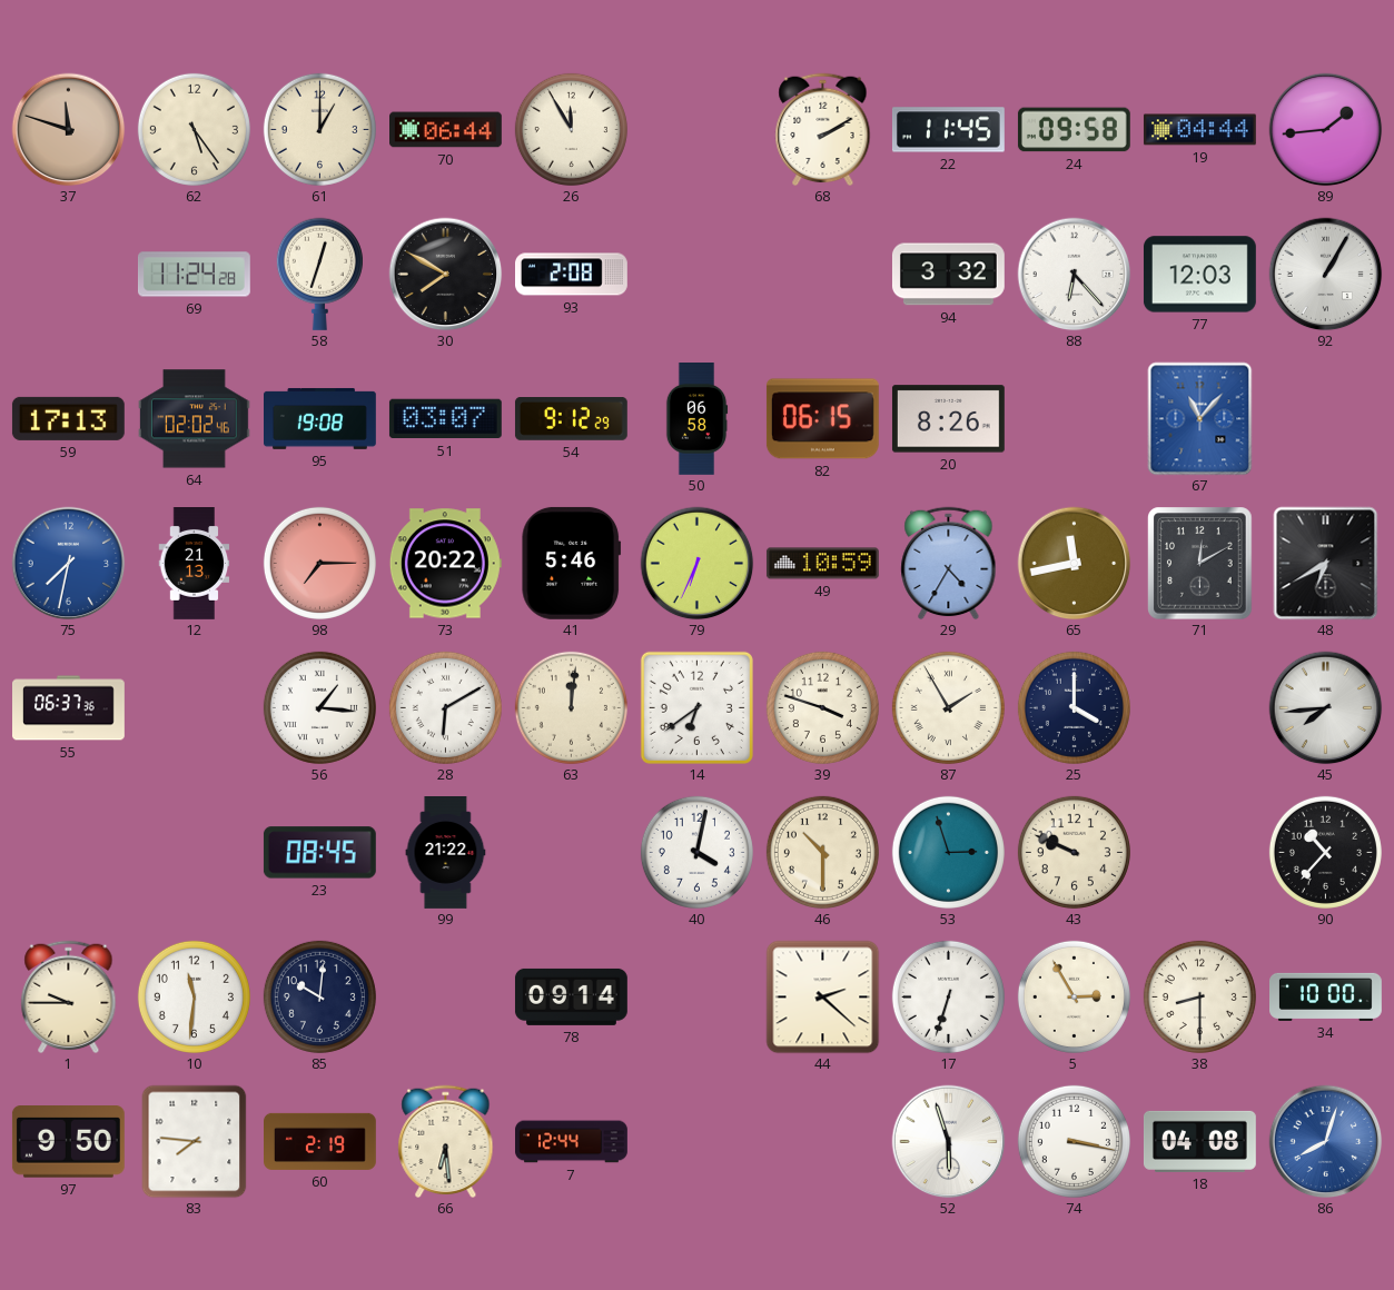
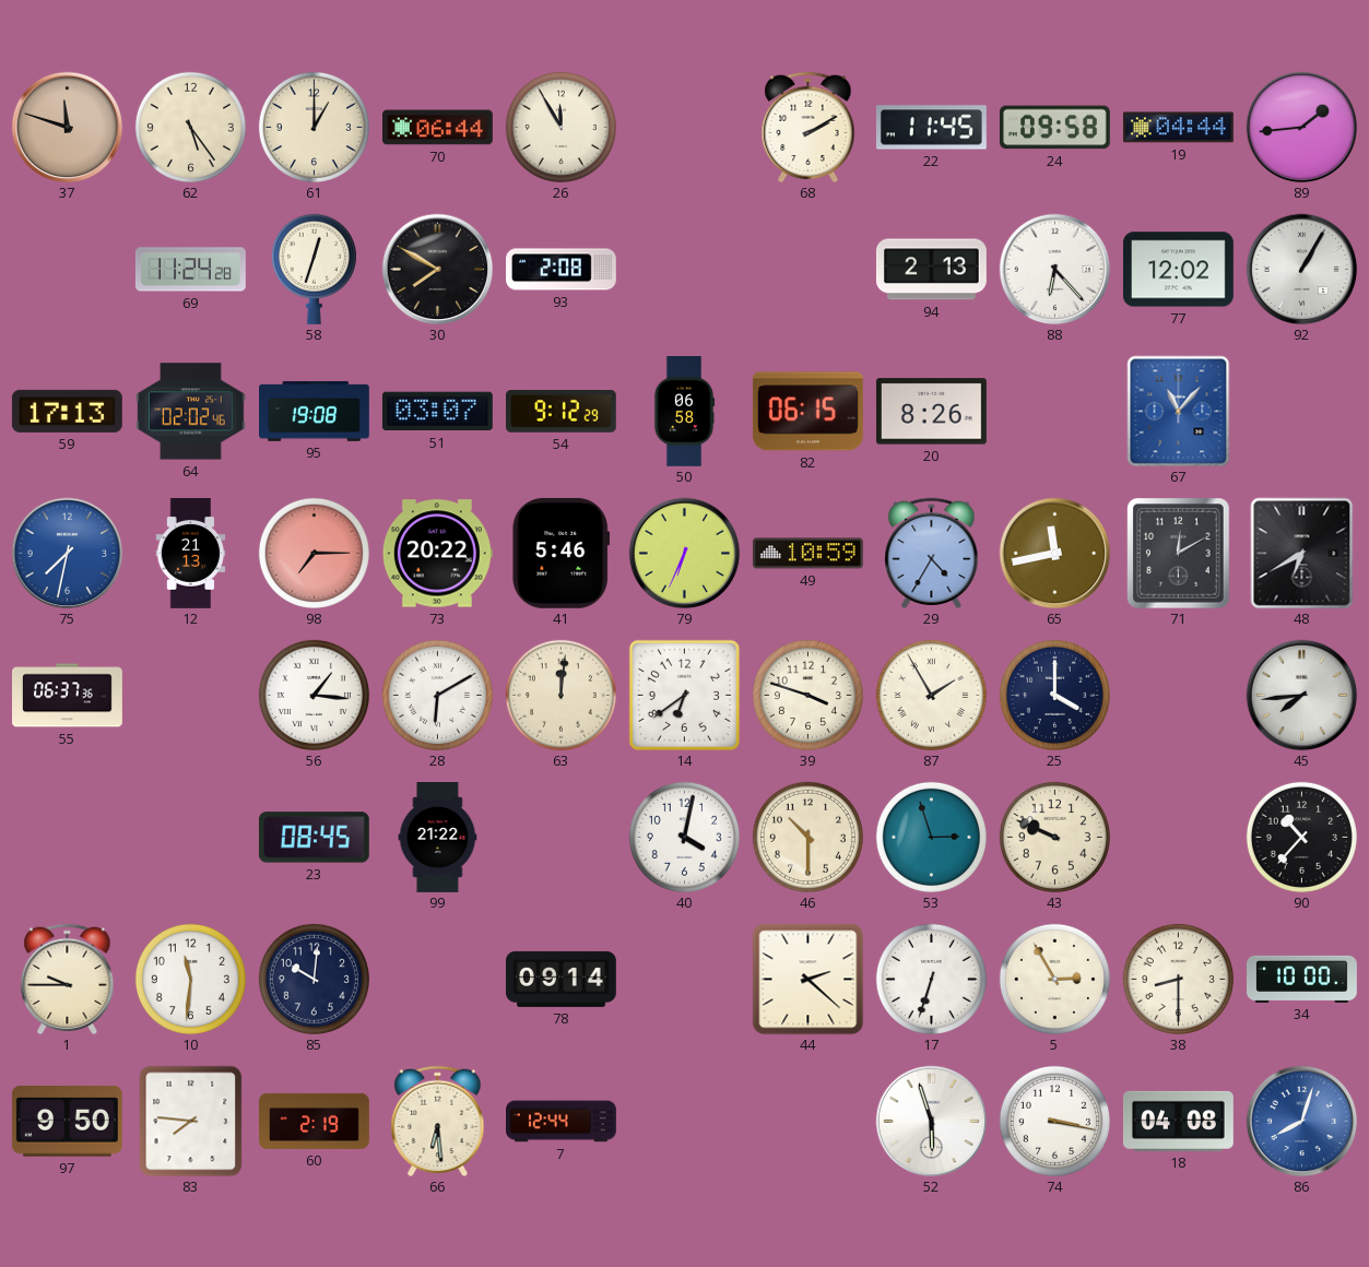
94: 3:32 -> 2:13 (931, 270)
77: 12:03 -> 12:02 (1178, 270)
